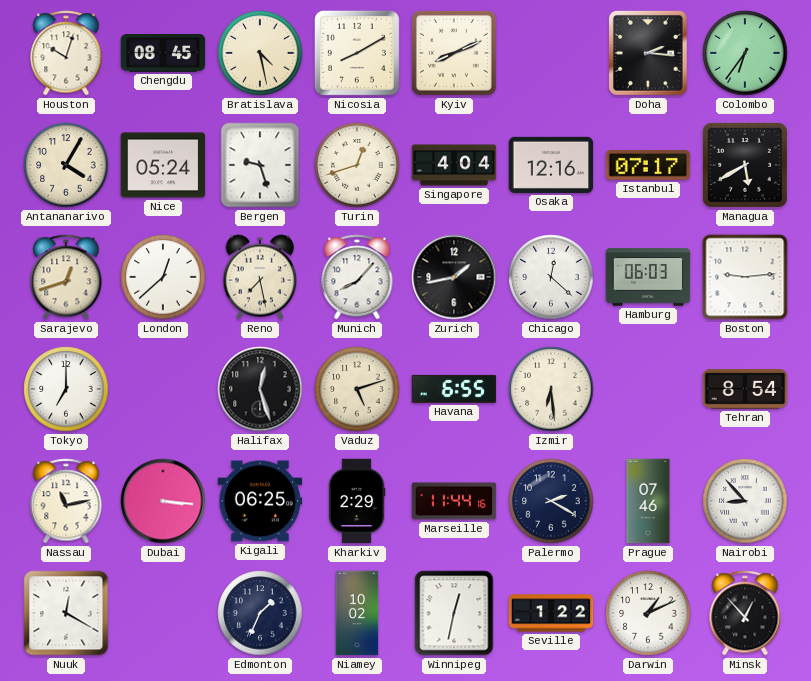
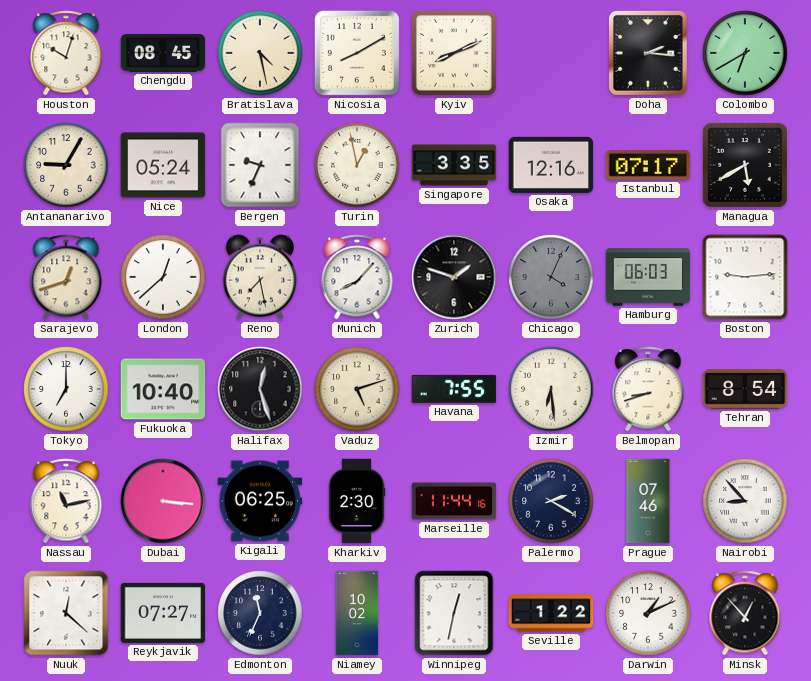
Colombo: 6:36 -> 6:40 (745, 53)
Antananarivo: 4:05 -> 9:05 (66, 165)
Bergen: 9:27 -> 9:34 (260, 165)
Turin: 12:42 -> 12:58 (357, 165)
Singapore: 4:04 -> 3:35 (454, 165)
Zurich: 1:43 -> 1:48 (454, 277)
Chicago: 12:22 -> 4:04 (551, 277)
Chicago dial: white -> grey (551, 277)
Fukuoka: none -> 10:40 (163, 389)
Havana: 6:55 -> 7:55 (454, 389)
Belmopan: none -> 8:42 (648, 389)
Kharkiv: 2:29 -> 2:30 (357, 501)
Nuuk: 12:20 -> 12:22 (66, 613)
Reykjavik: none -> 07:27 (163, 613)
Edmonton: 1:34 -> 11:34 (260, 613)
